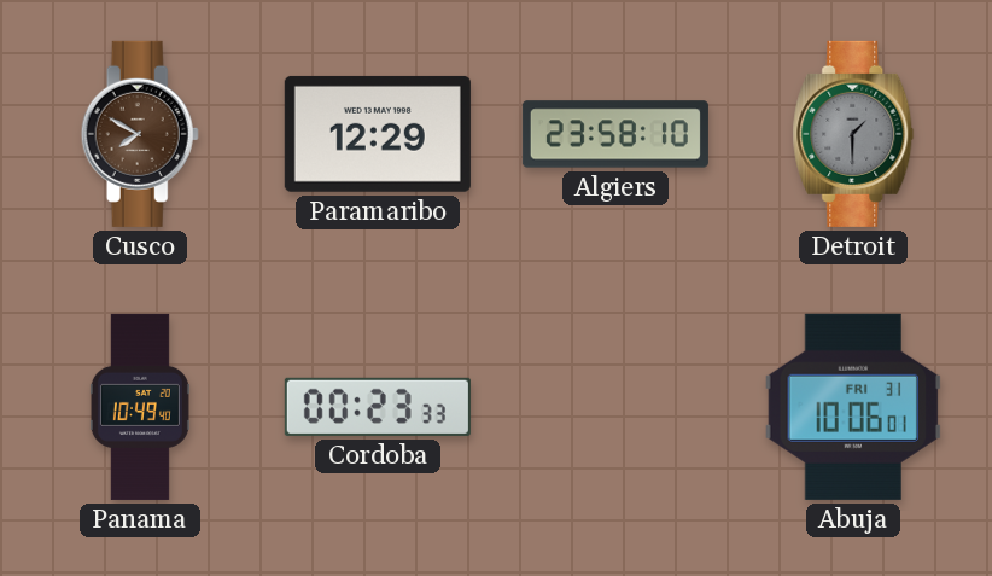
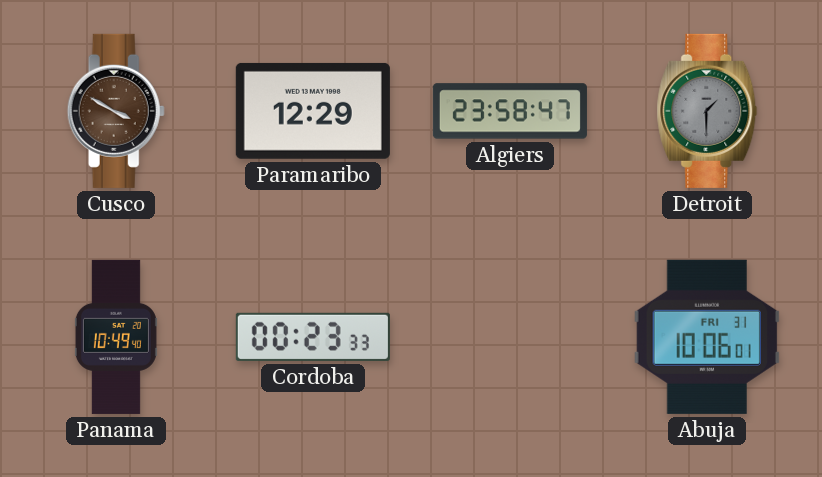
Cusco: 7:50 -> 3:50 (116, 111)
Algiers: 23:58:10 -> 23:58:47 (510, 111)
